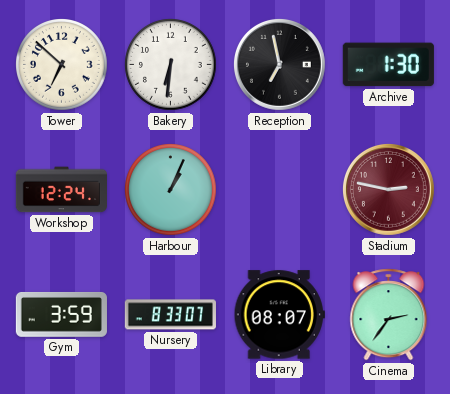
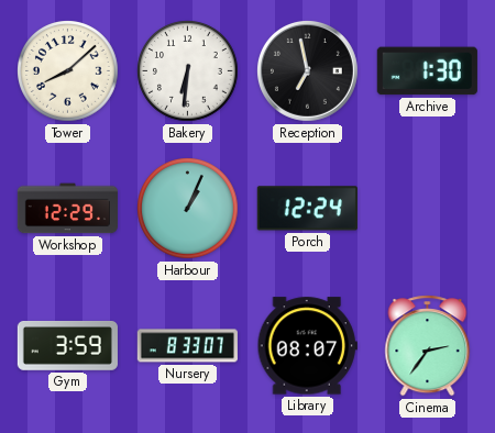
Tower: 6:52 -> 8:08 (68, 71)
Workshop: 12:24 -> 12:29 (67, 209)
Porch: none -> 12:24 (307, 209)
Stadium: 2:47 -> none (388, 189)
